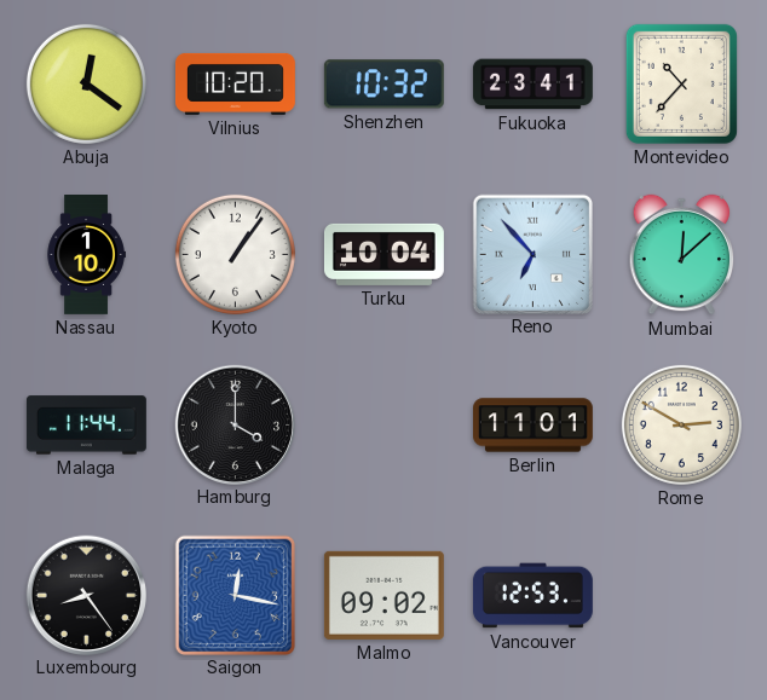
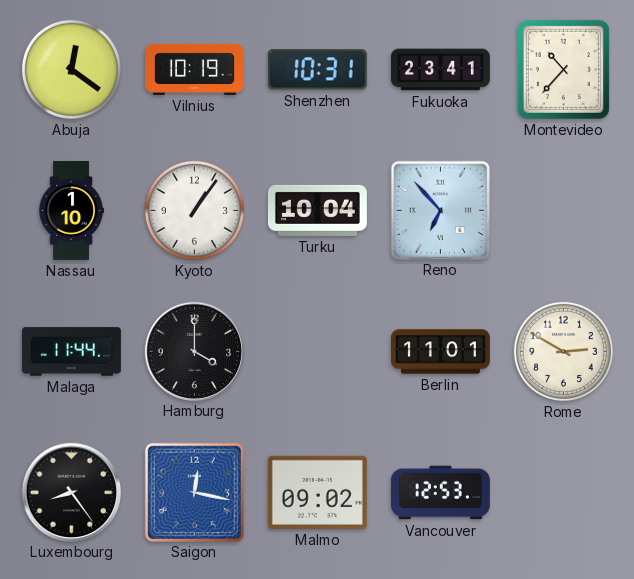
Vilnius: 10:20 -> 10:19 (195, 69)
Shenzhen: 10:32 -> 10:31 (317, 70)
Mumbai: 12:08 -> none (682, 255)
